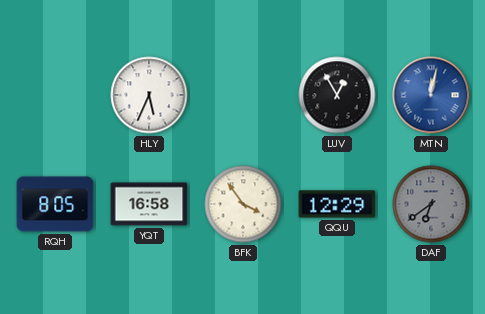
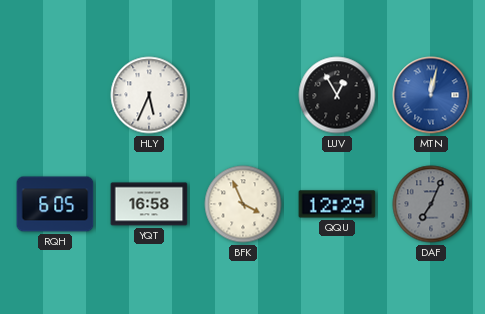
RQH: 8:05 -> 6:05 (55, 204)
BFK: 3:54 -> 3:56 (243, 204)
DAF: 6:39 -> 7:04 (431, 204)
